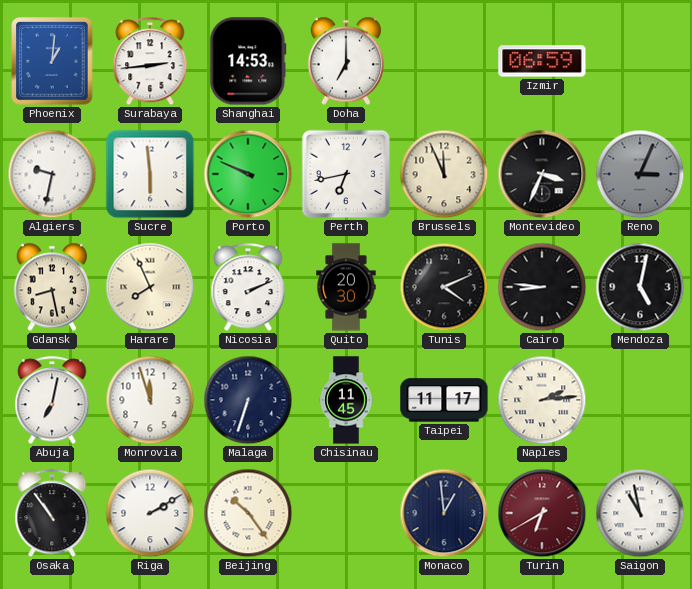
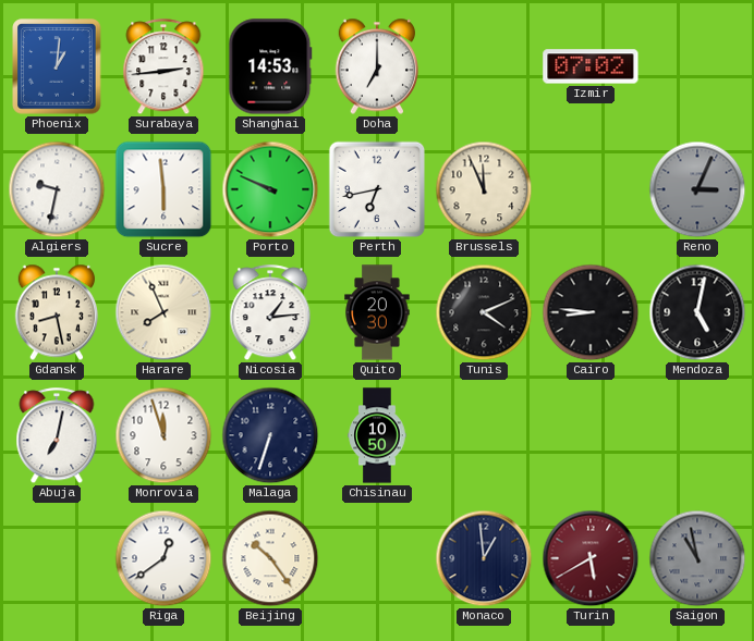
Izmir: 06:59 -> 07:02 (591, 66)
Montevideo: 3:34 -> none (542, 174)
Nicosia: 2:11 -> 1:14 (270, 313)
Chisinau: 11:45 -> 10:50 (377, 435)
Taipei: 11:17 -> none (444, 400)
Naples: 2:14 -> none (542, 400)
Osaka: 10:54 -> none (52, 514)
Riga: 2:10 -> 12:39 (163, 558)
Turin: 6:40 -> 5:40 (591, 558)
Saigon dial: white -> grey (697, 558)
